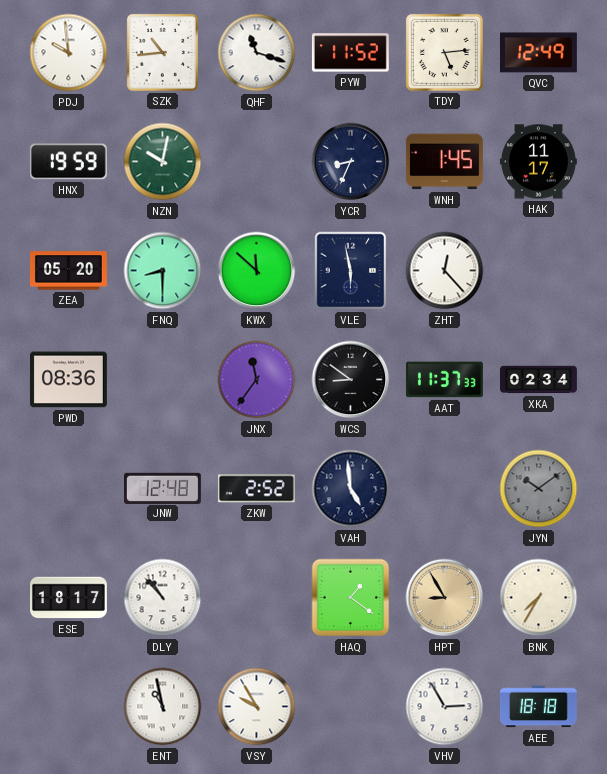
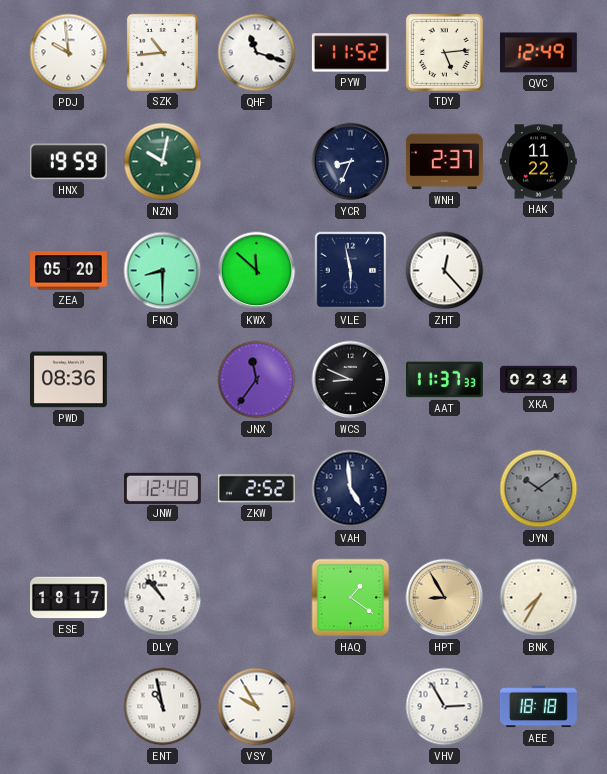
WNH: 1:45 -> 2:37 (444, 162)
HAK: 11:17 -> 11:22 (538, 162)
WCS: 8:51 -> 8:49 (351, 380)
